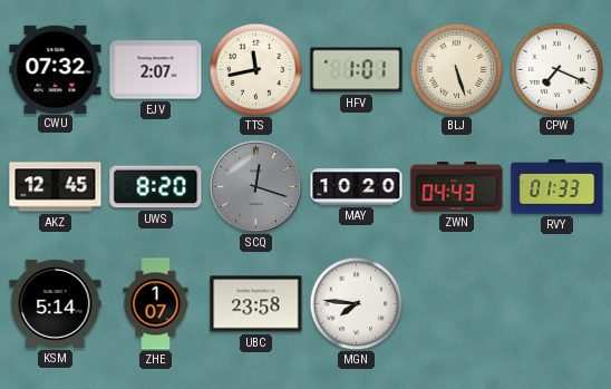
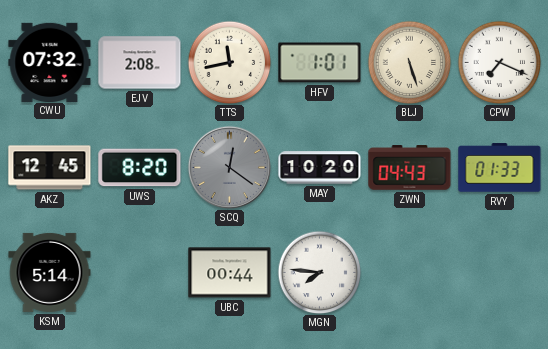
EJV: 2:07 -> 2:08 (140, 63)
SCQ: 12:18 -> 12:21 (229, 167)
ZHE: 1:07 -> none (156, 304)
UBC: 23:58 -> 00:44 (230, 273)
